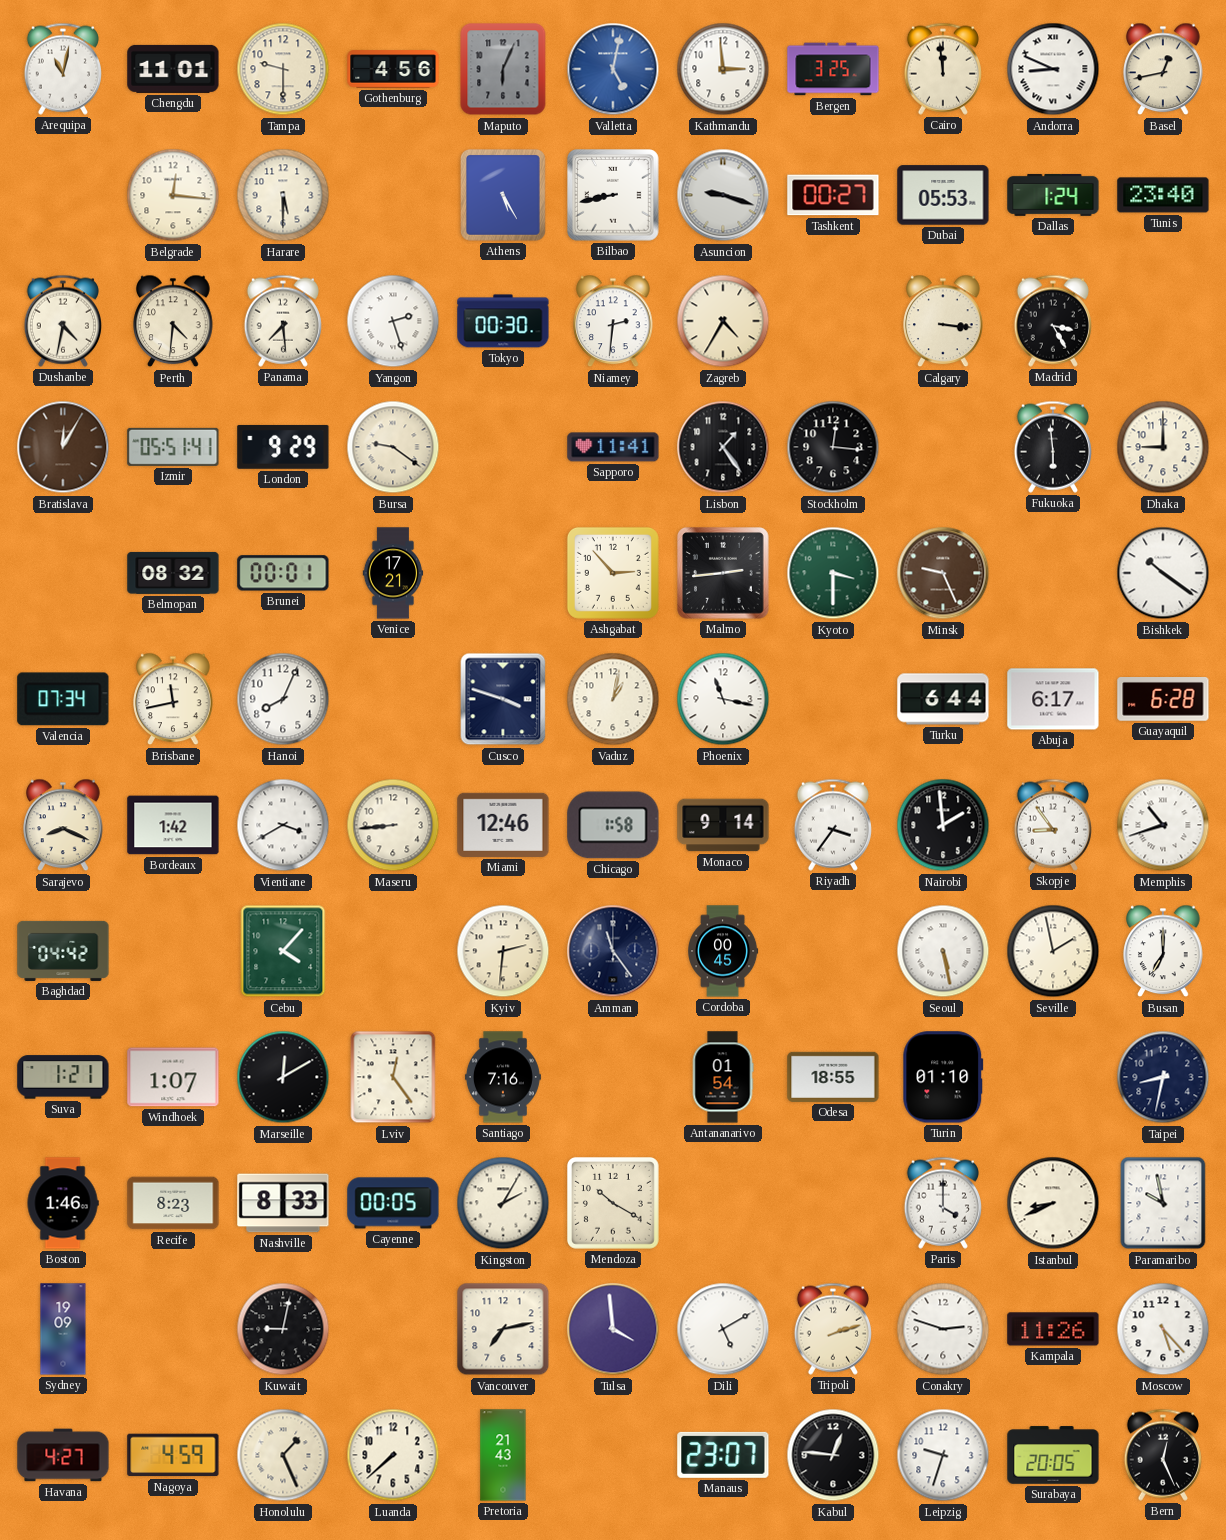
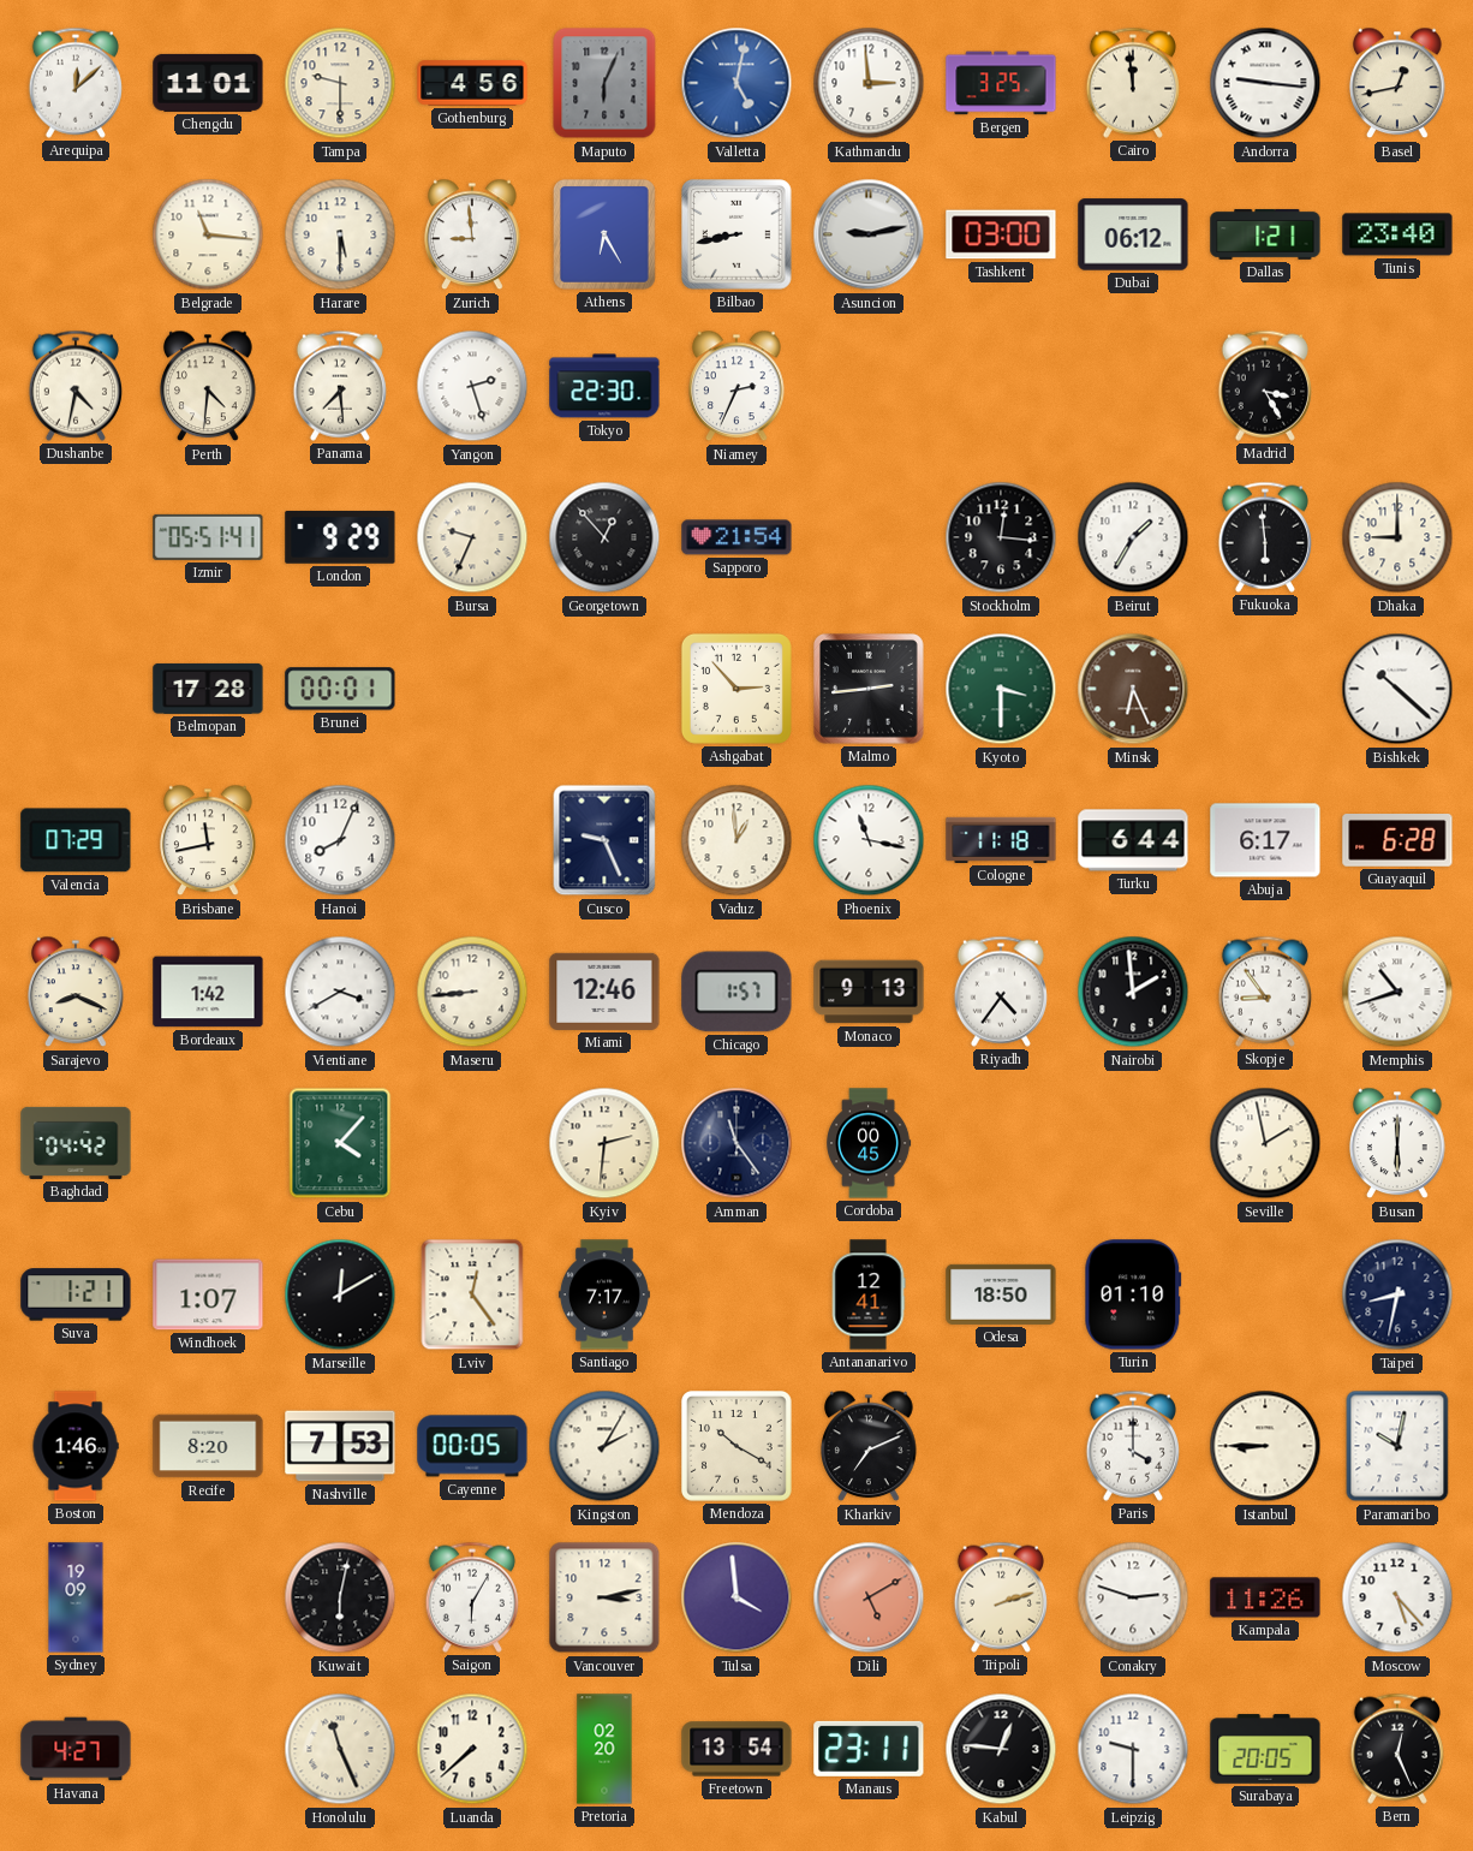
Arequipa: 11:02 -> 12:08 (76, 83)
Andorra: 8:49 -> 9:16 (1265, 83)
Belgrade: 12:16 -> 11:16 (208, 234)
Zurich: none -> 8:59 (472, 234)
Athens: 5:25 -> 6:25 (604, 234)
Asuncion: 9:18 -> 9:13 (869, 234)
Tashkent: 00:27 -> 03:00 (1001, 234)
Dubai: 05:53 -> 06:12 (1133, 234)
Dallas: 1:24 -> 1:21 (1265, 234)
Tokyo: 00:30 -> 22:30 (604, 386)
Niamey: 2:31 -> 2:34 (736, 386)
Zagreb: 4:35 -> none (723, 321)
Calgary: 3:16 -> none (943, 321)
Bratislava: 12:05 -> none (63, 447)
Bursa: 9:21 -> 9:34 (472, 537)
Georgetown: none -> 12:53 (604, 537)
Sapporo: 11:41 -> 21:54 (736, 537)
Lisbon: 1:24 -> none (723, 447)
Beirut: none -> 1:35 (1133, 537)
Belmopan: 08:32 -> 17:28 (208, 689)
Venice: 17:21 -> none (393, 573)
Minsk: 9:26 -> 6:26 (1133, 689)
Bishkek: 10:21 -> 10:22 (1397, 689)
Valencia: 07:34 -> 07:29 (76, 840)
Cusco: 3:48 -> 9:26 (604, 840)
Vaduz: 1:02 -> 12:59 (736, 840)
Cologne: none -> 11:18 (1001, 840)
Chicago: 1:58 -> 1:57 (736, 992)
Monaco: 9:14 -> 9:13 (869, 992)
Riyadh: 3:36 -> 4:36 (1001, 992)
Seoul: 5:28 -> none (943, 951)
Busan: 7:00 -> 6:00 (1397, 1143)
Santiago: 7:16 -> 7:17 (604, 1294)
Antananarivo: 01:54 -> 12:41 (869, 1294)
Odesa: 18:55 -> 18:50 (1001, 1294)
Recife: 8:23 -> 8:20 (208, 1446)
Nashville: 8:33 -> 7:53 (340, 1446)
Kharkiv: none -> 7:11 (869, 1446)
Istanbul: 8:41 -> 8:45 (1265, 1446)
Paramaribo: 9:58 -> 10:02 (1397, 1446)
Kuwait: 9:02 -> 6:02 (340, 1597)
Saigon: none -> 6:05 (472, 1597)
Vancouver: 7:13 -> 3:13 (604, 1597)
Dili dial: white -> salmon (869, 1597)
Nagoya: 4:59 -> none (173, 1455)
Honolulu: 1:26 -> 11:26 (340, 1749)
Pretoria: 21:43 -> 02:20 (604, 1749)
Freetown: none -> 13:54 (736, 1749)
Manaus: 23:07 -> 23:11 (869, 1749)
Leipzig: 9:33 -> 9:30 (1133, 1749)
